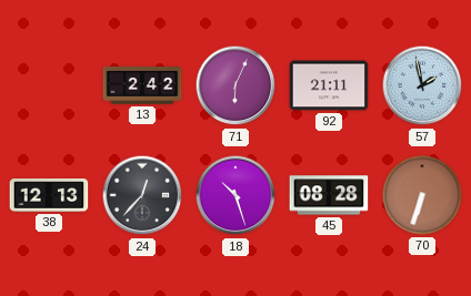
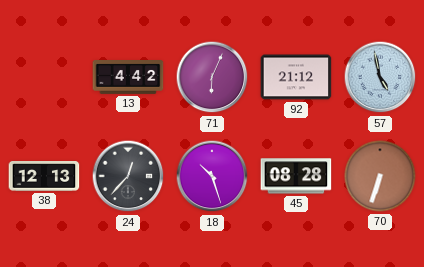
13: 2:42 -> 4:42 (128, 78)
92: 21:11 -> 21:12 (296, 77)
57: 1:58 -> 4:58 (380, 77)
